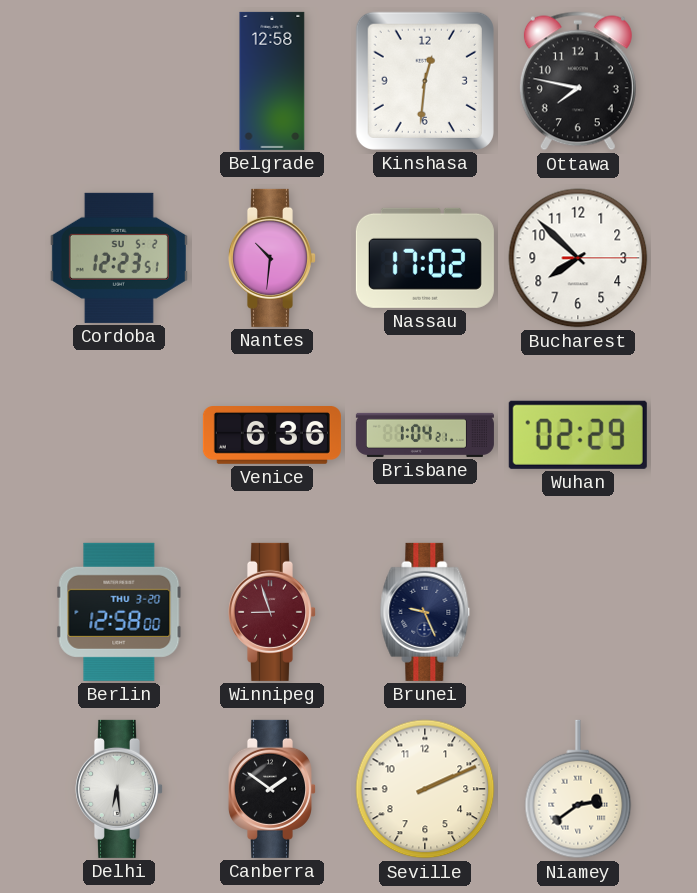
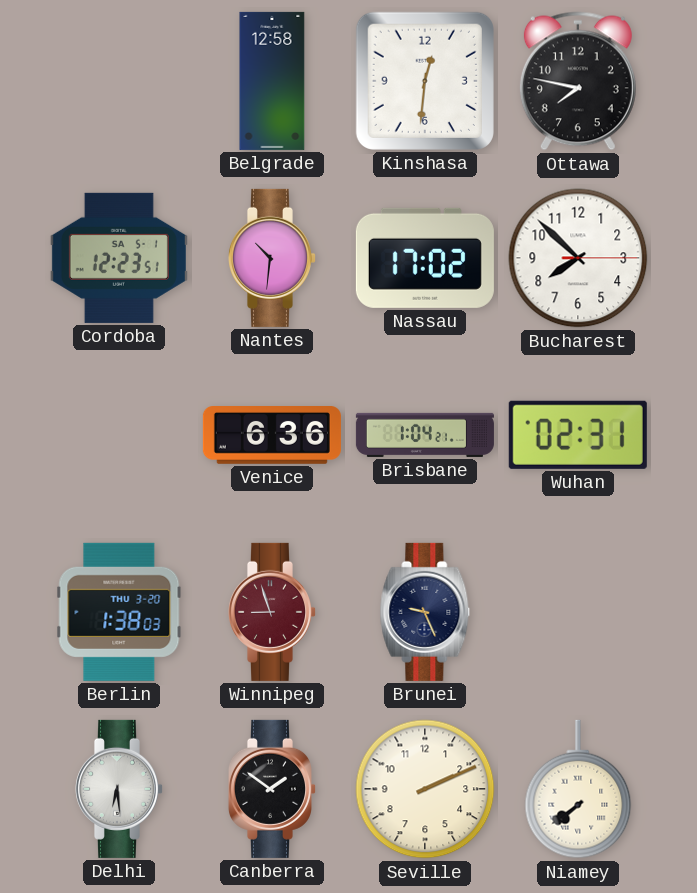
Cordoba date: SU 5-2 -> SA 5-1 (119, 258)
Wuhan: 02:29 -> 02:31 (578, 435)
Berlin: 12:58 -> 1:38 (119, 612)
Niamey: 2:39 -> 7:39 (578, 789)
